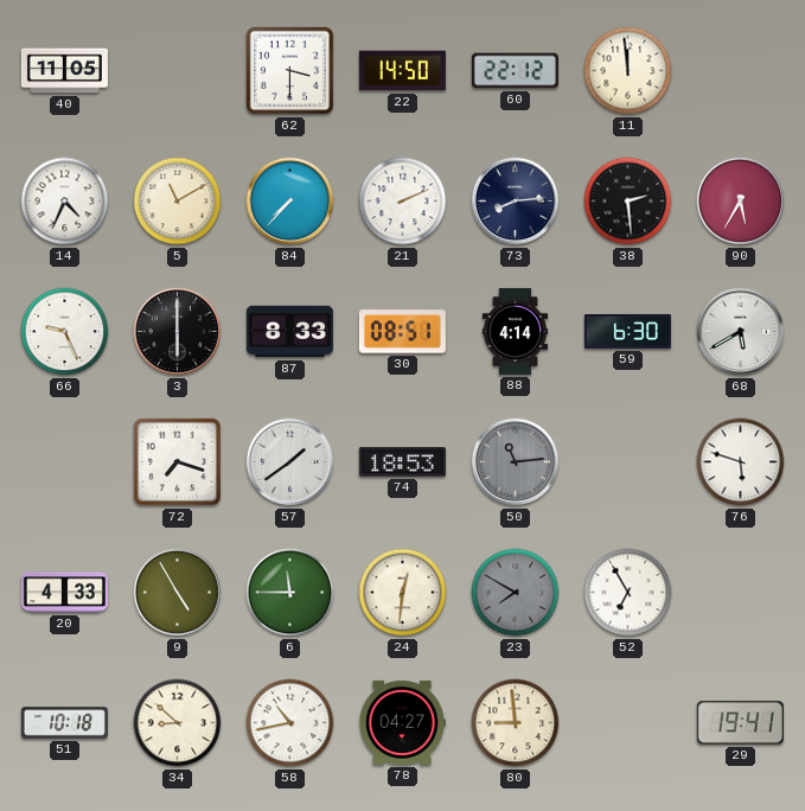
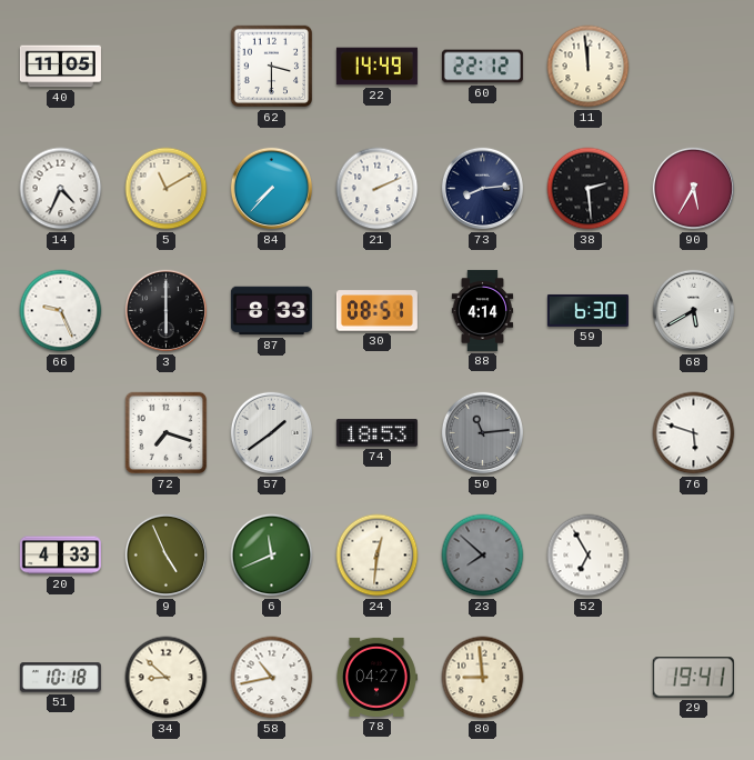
22: 14:50 -> 14:49 (376, 67)
9: 4:55 -> 4:56 (167, 556)
6: 11:45 -> 11:41 (272, 556)
23: 7:50 -> 7:52 (483, 556)
